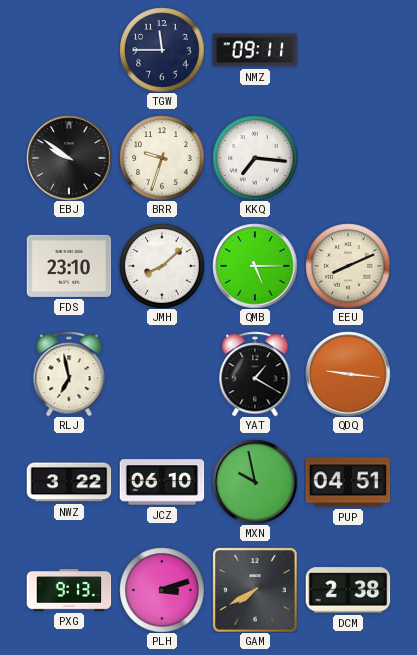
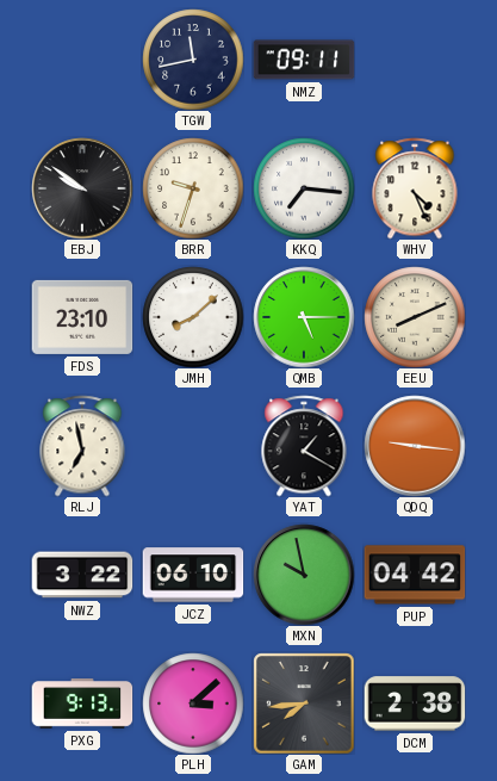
TGW: 11:45 -> 11:43 (193, 60)
WHV: none -> 4:26 (415, 188)
PUP: 04:51 -> 04:42 (415, 575)
PLH: 3:12 -> 3:08 (193, 703)
GAM: 7:40 -> 7:44 (304, 703)
